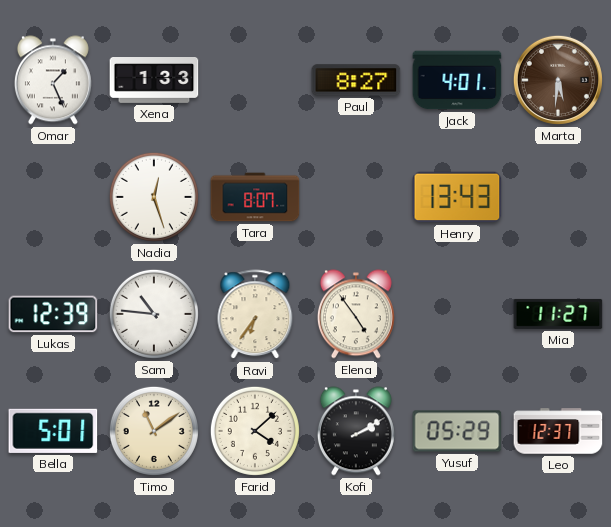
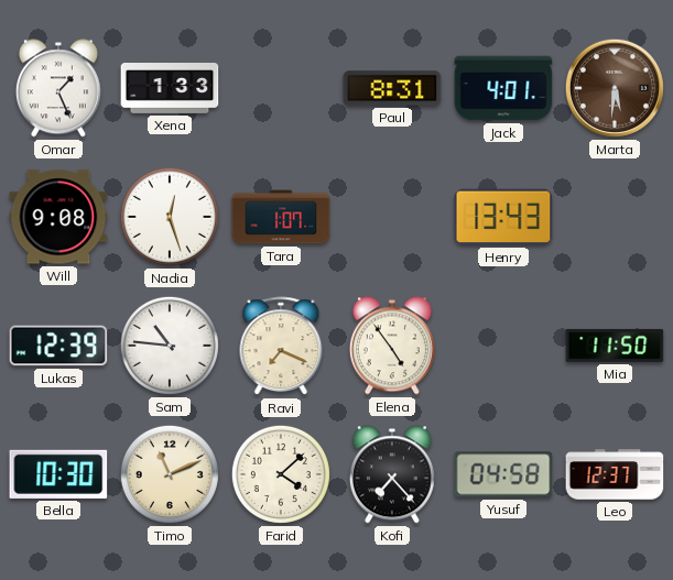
Paul: 8:27 -> 8:31 (392, 88)
Will: none -> 9:08 (58, 217)
Tara: 8:07 -> 1:07 (281, 217)
Ravi: 6:36 -> 7:19 (281, 347)
Mia: 11:27 -> 11:50 (615, 346)
Bella: 5:01 -> 10:30 (58, 474)
Timo: 11:09 -> 11:11 (170, 474)
Kofi: 2:10 -> 7:23 (392, 474)
Yusuf: 05:29 -> 04:58 (503, 474)
